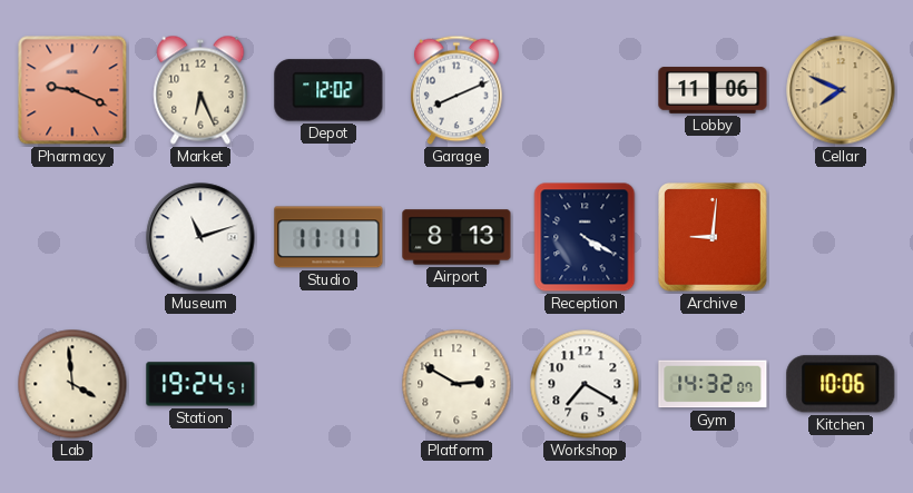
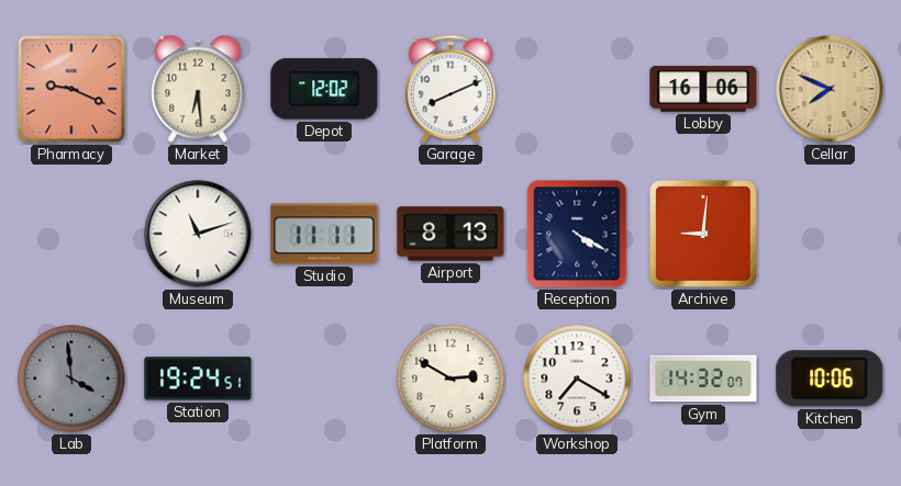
Market: 6:26 -> 6:29 (198, 89)
Lobby: 11:06 -> 16:06 (703, 89)
Lab dial: cream -> grey (71, 378)
